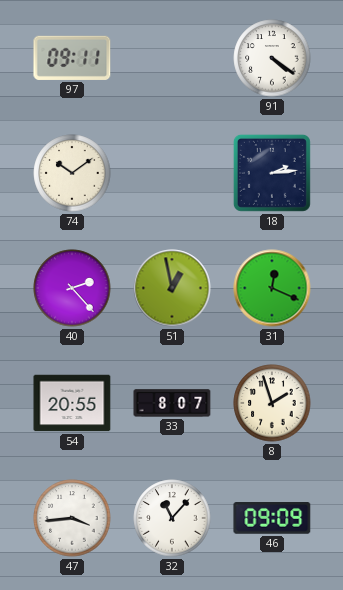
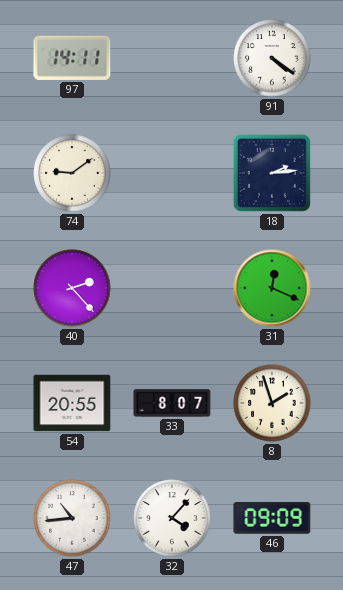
97: 09:11 -> 14:11 (72, 58)
74: 10:09 -> 9:09 (72, 173)
51: 12:58 -> none (172, 288)
47: 3:44 -> 10:44 (72, 518)
32: 11:07 -> 4:07 (172, 518)
